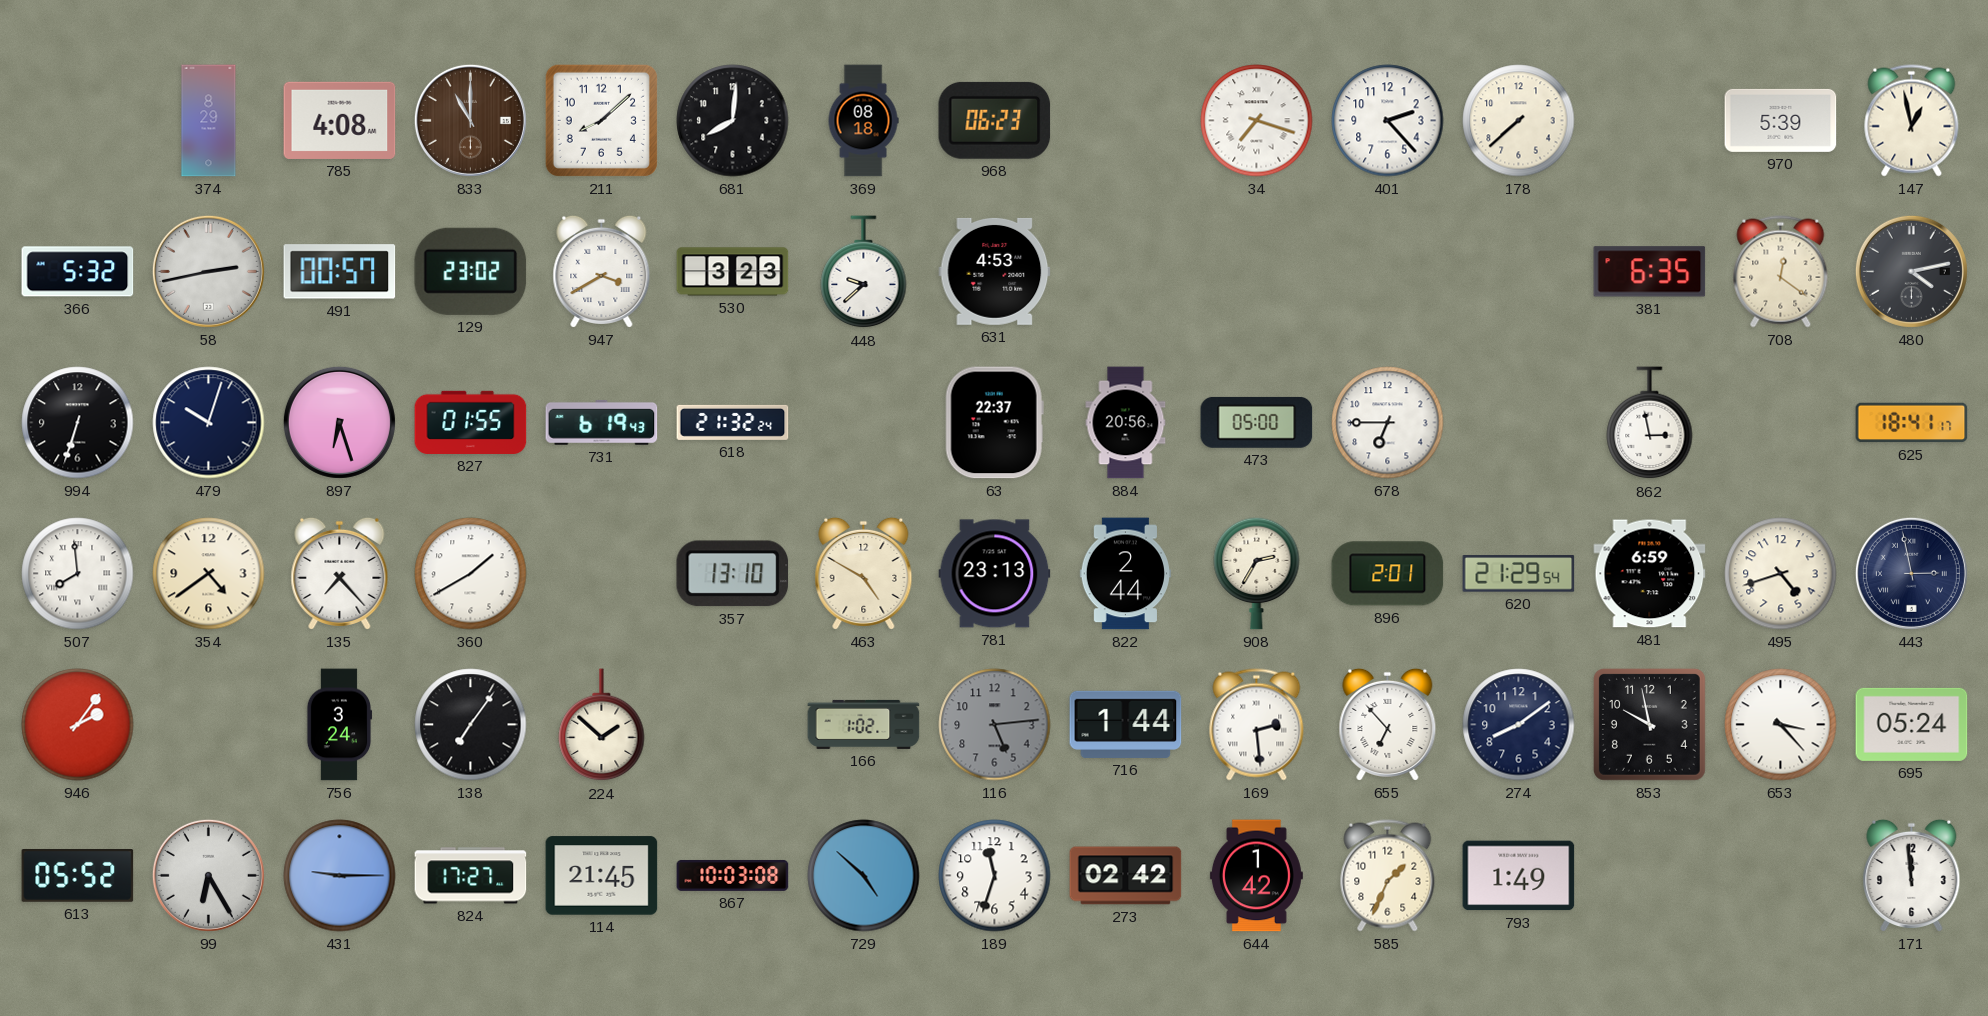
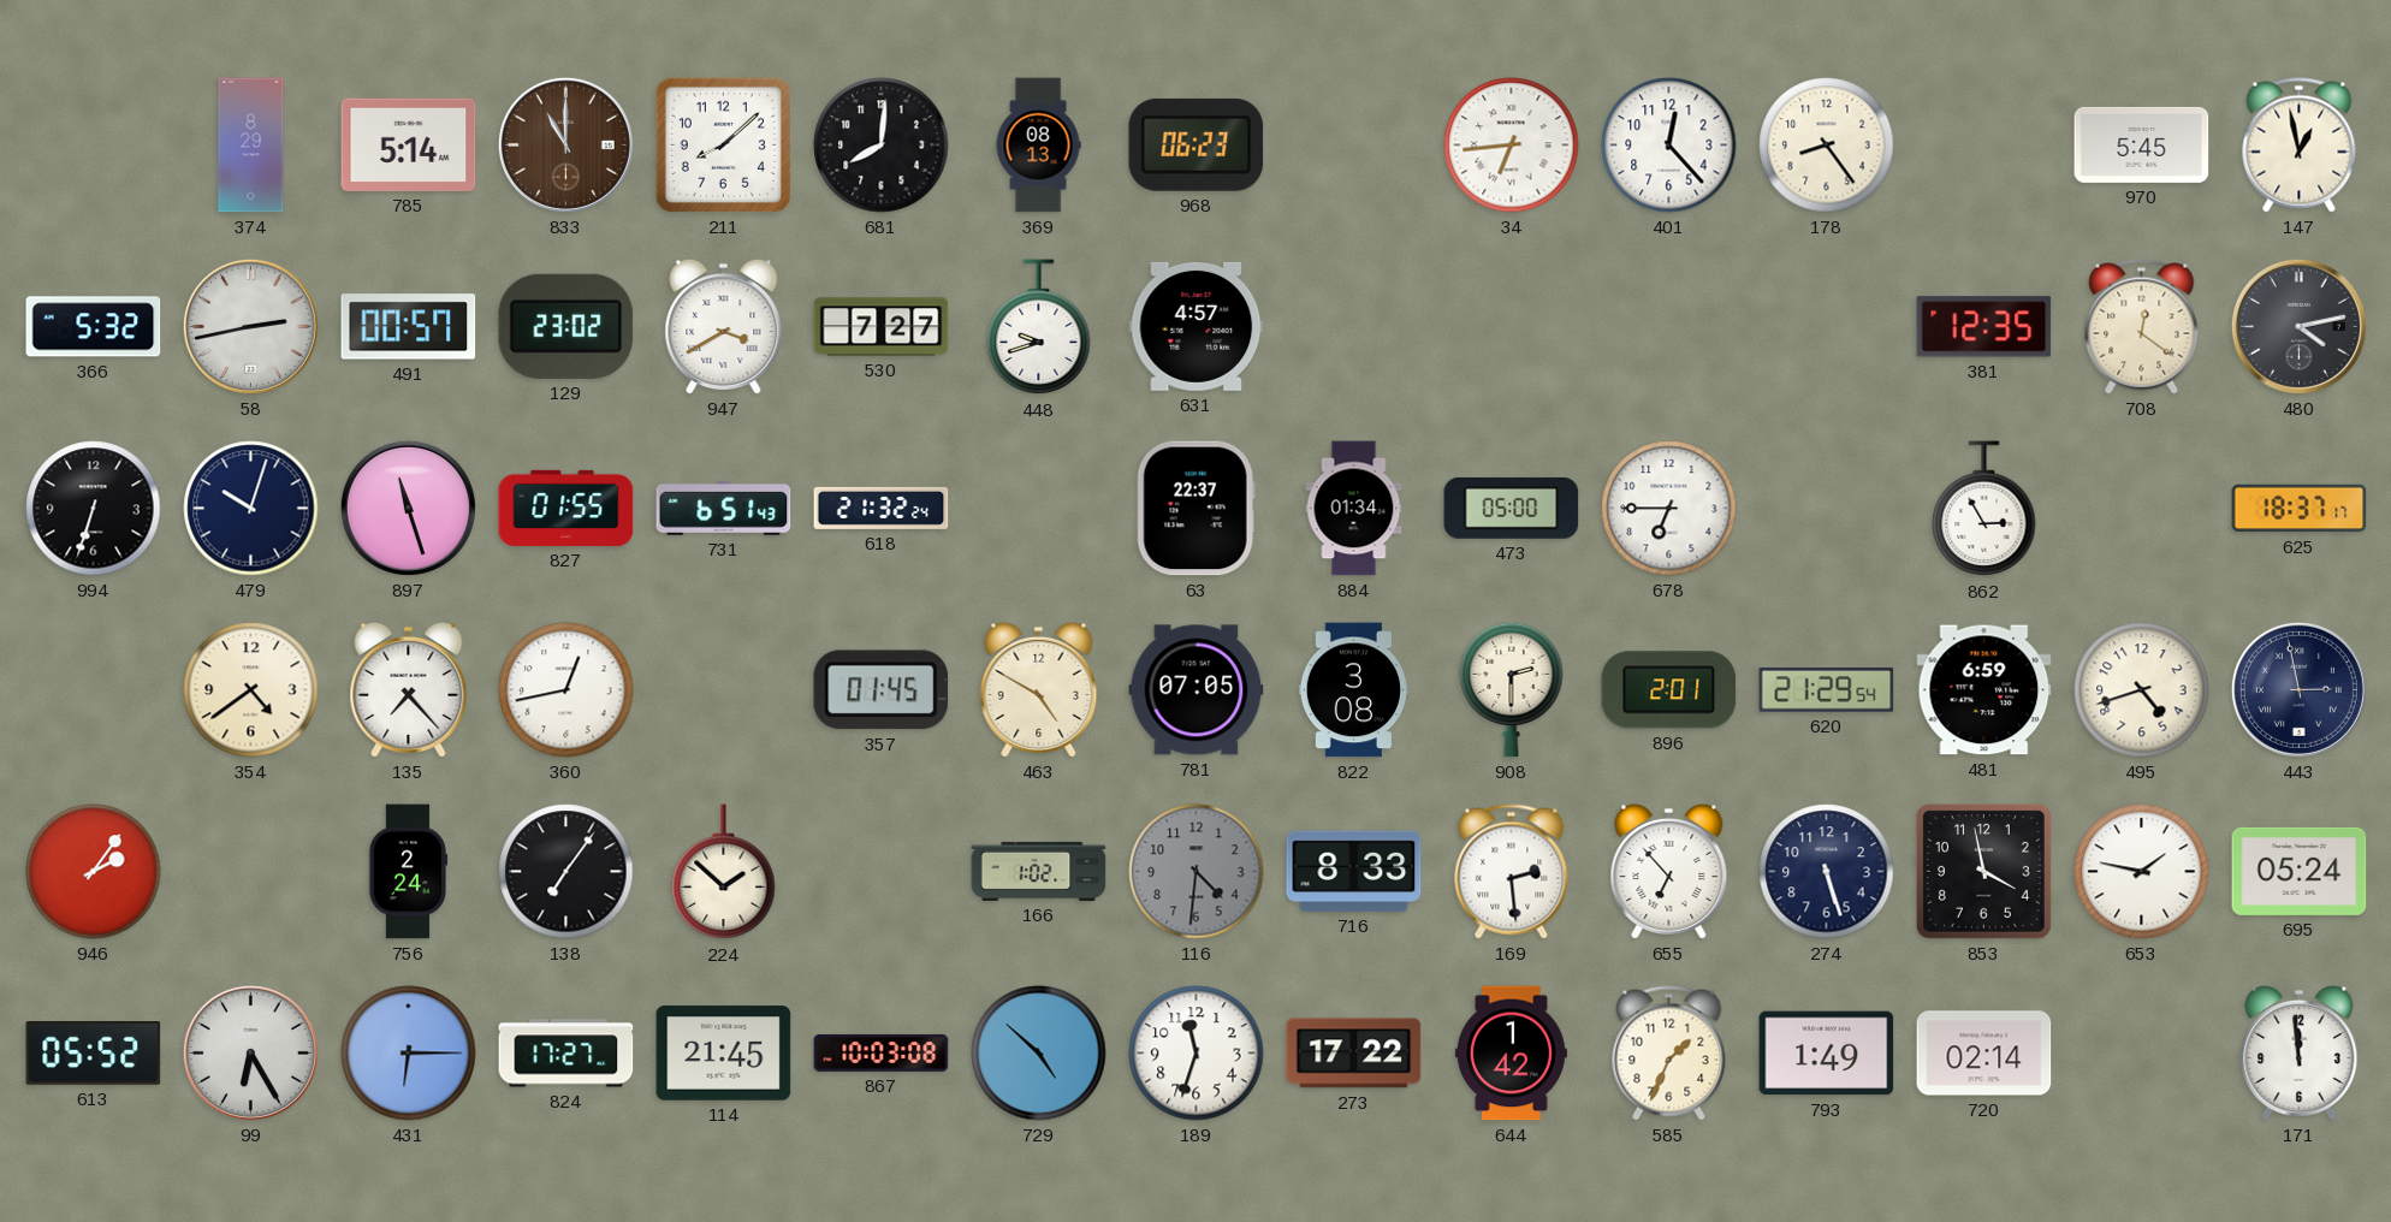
785: 4:08 -> 5:14 (409, 144)
369: 08:18 -> 08:13 (1038, 146)
34: 7:18 -> 6:44 (1512, 146)
401: 2:23 -> 12:23 (1669, 146)
178: 7:38 -> 8:24 (1827, 146)
970: 5:39 -> 5:45 (2142, 144)
530: 3:23 -> 7:27 (882, 327)
448: 9:38 -> 9:42 (1039, 327)
631: 4:53 -> 4:57 (1197, 326)
381: 6:35 -> 12:35 (1984, 327)
897: 6:27 -> 11:27 (408, 508)
731: 6:19 -> 6:51 (724, 508)
884: 20:56 -> 01:34 (1354, 509)
862: 2:58 -> 2:55 (1984, 509)
625: 18:41 -> 18:37 (2300, 509)
507: 7:59 -> none (78, 574)
360: 1:40 -> 12:43 (566, 690)
357: 13:10 -> 01:45 (882, 690)
781: 23:13 -> 07:05 (1197, 690)
822: 2:44 -> 3:08 (1353, 690)
908: 2:35 -> 2:30 (1512, 689)
756: 3:24 -> 2:24 (408, 872)
116: 5:14 -> 4:31 (1197, 872)
716: 1:44 -> 8:33 (1354, 871)
274: 8:09 -> 5:27 (1827, 872)
853: 9:58 -> 3:58 (1983, 871)
653: 3:23 -> 1:47 (2142, 872)
431: 9:15 -> 6:15 (409, 1054)
273: 02:42 -> 17:22 (1354, 1054)
720: none -> 02:14 (1984, 1054)
